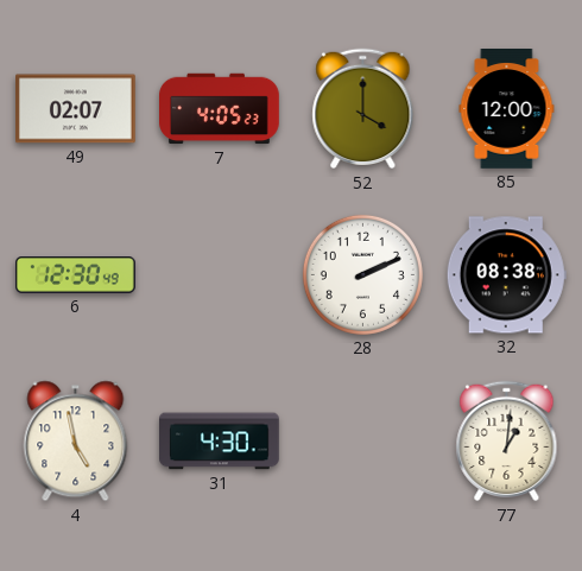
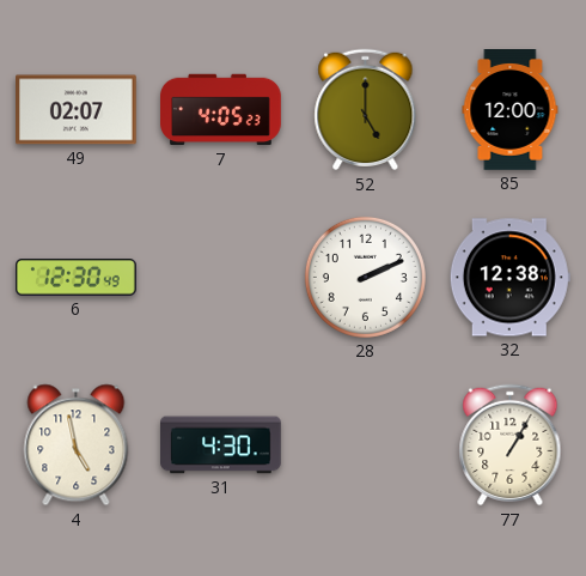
52: 4:00 -> 5:00 (366, 110)
32: 08:38 -> 12:38 (509, 278)
77: 1:01 -> 1:05 (511, 445)
